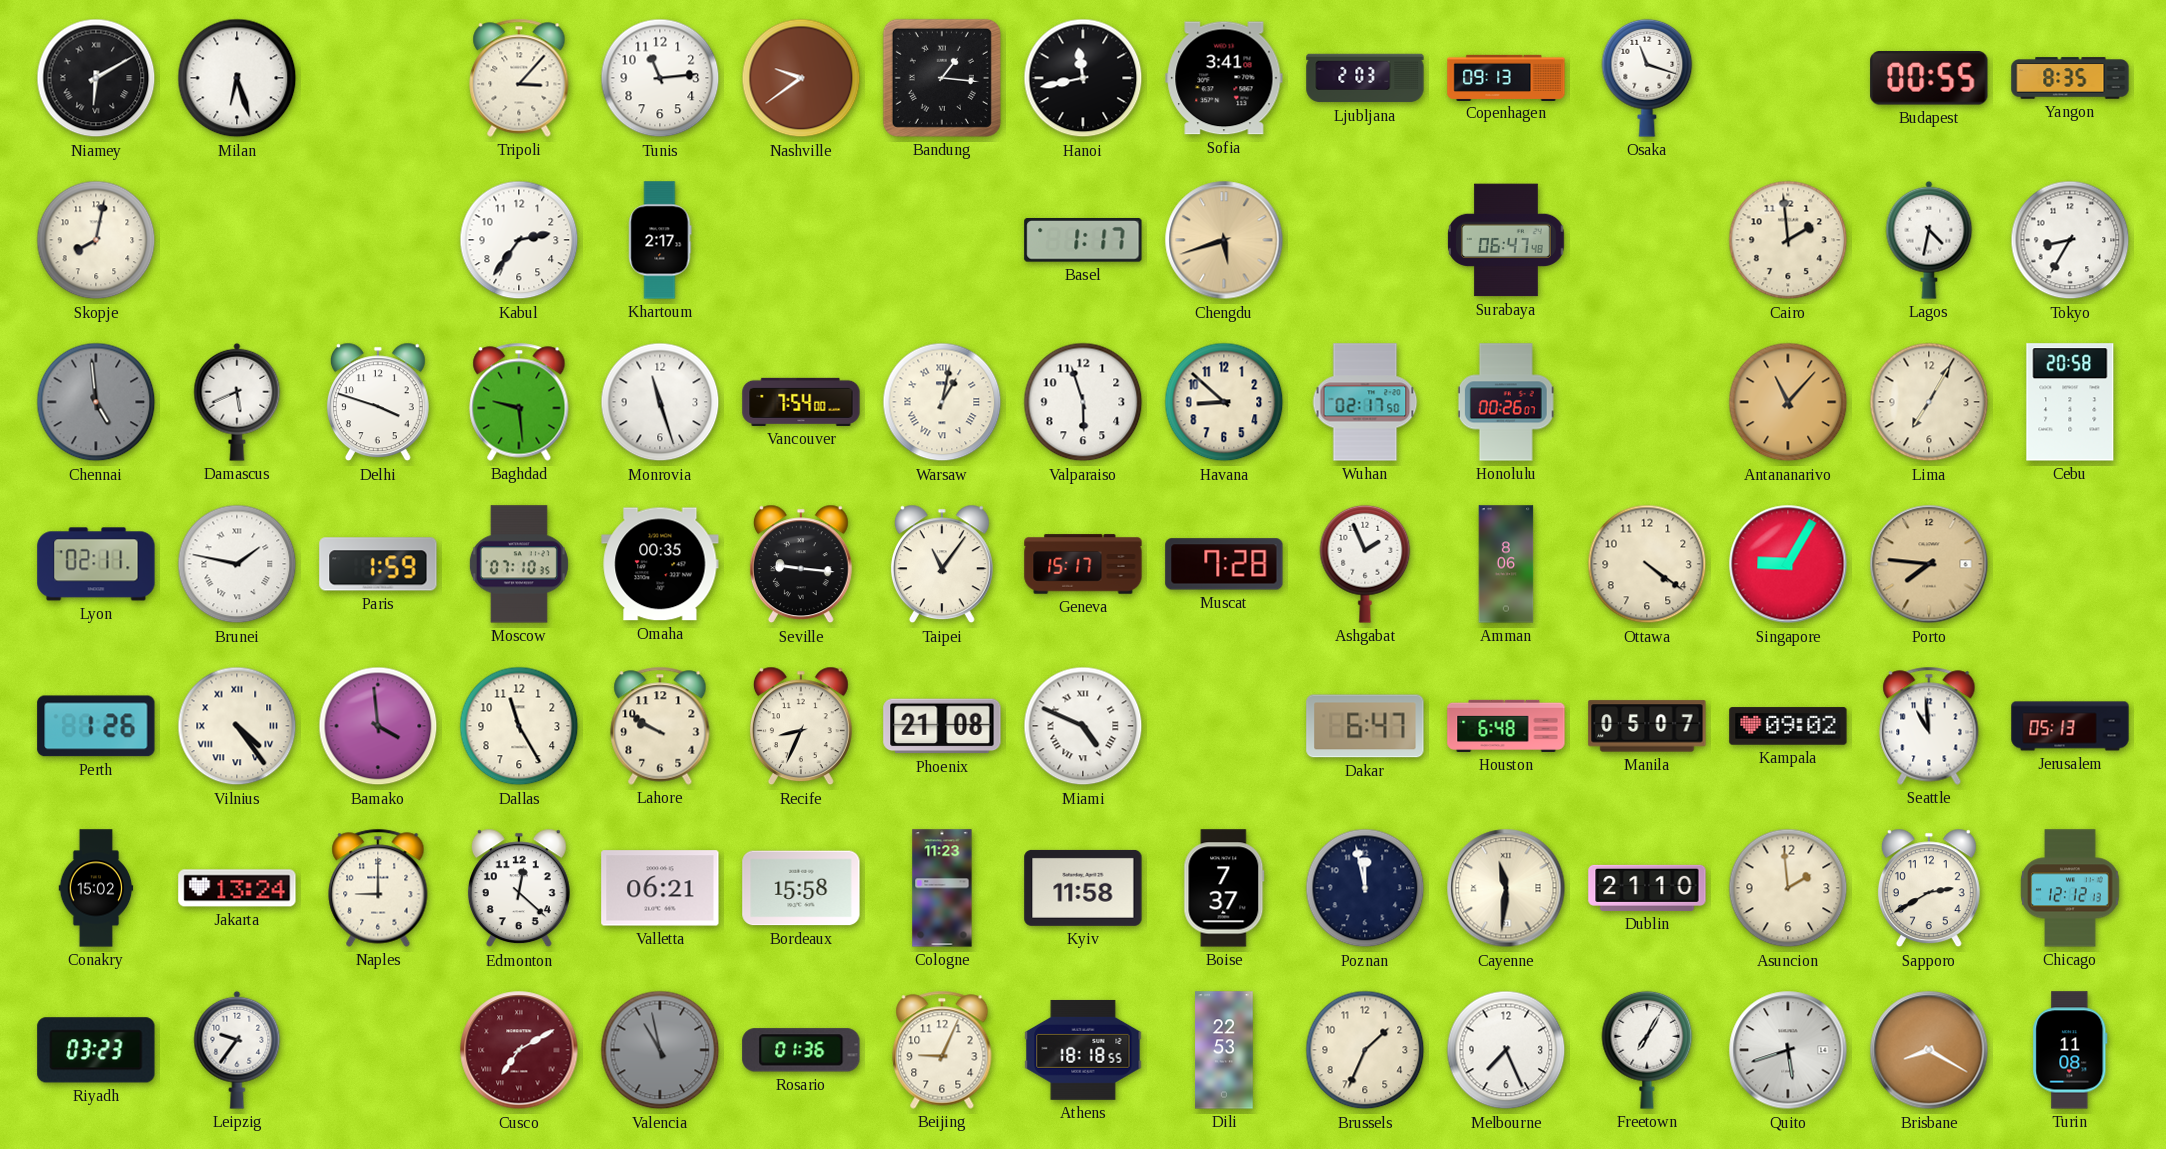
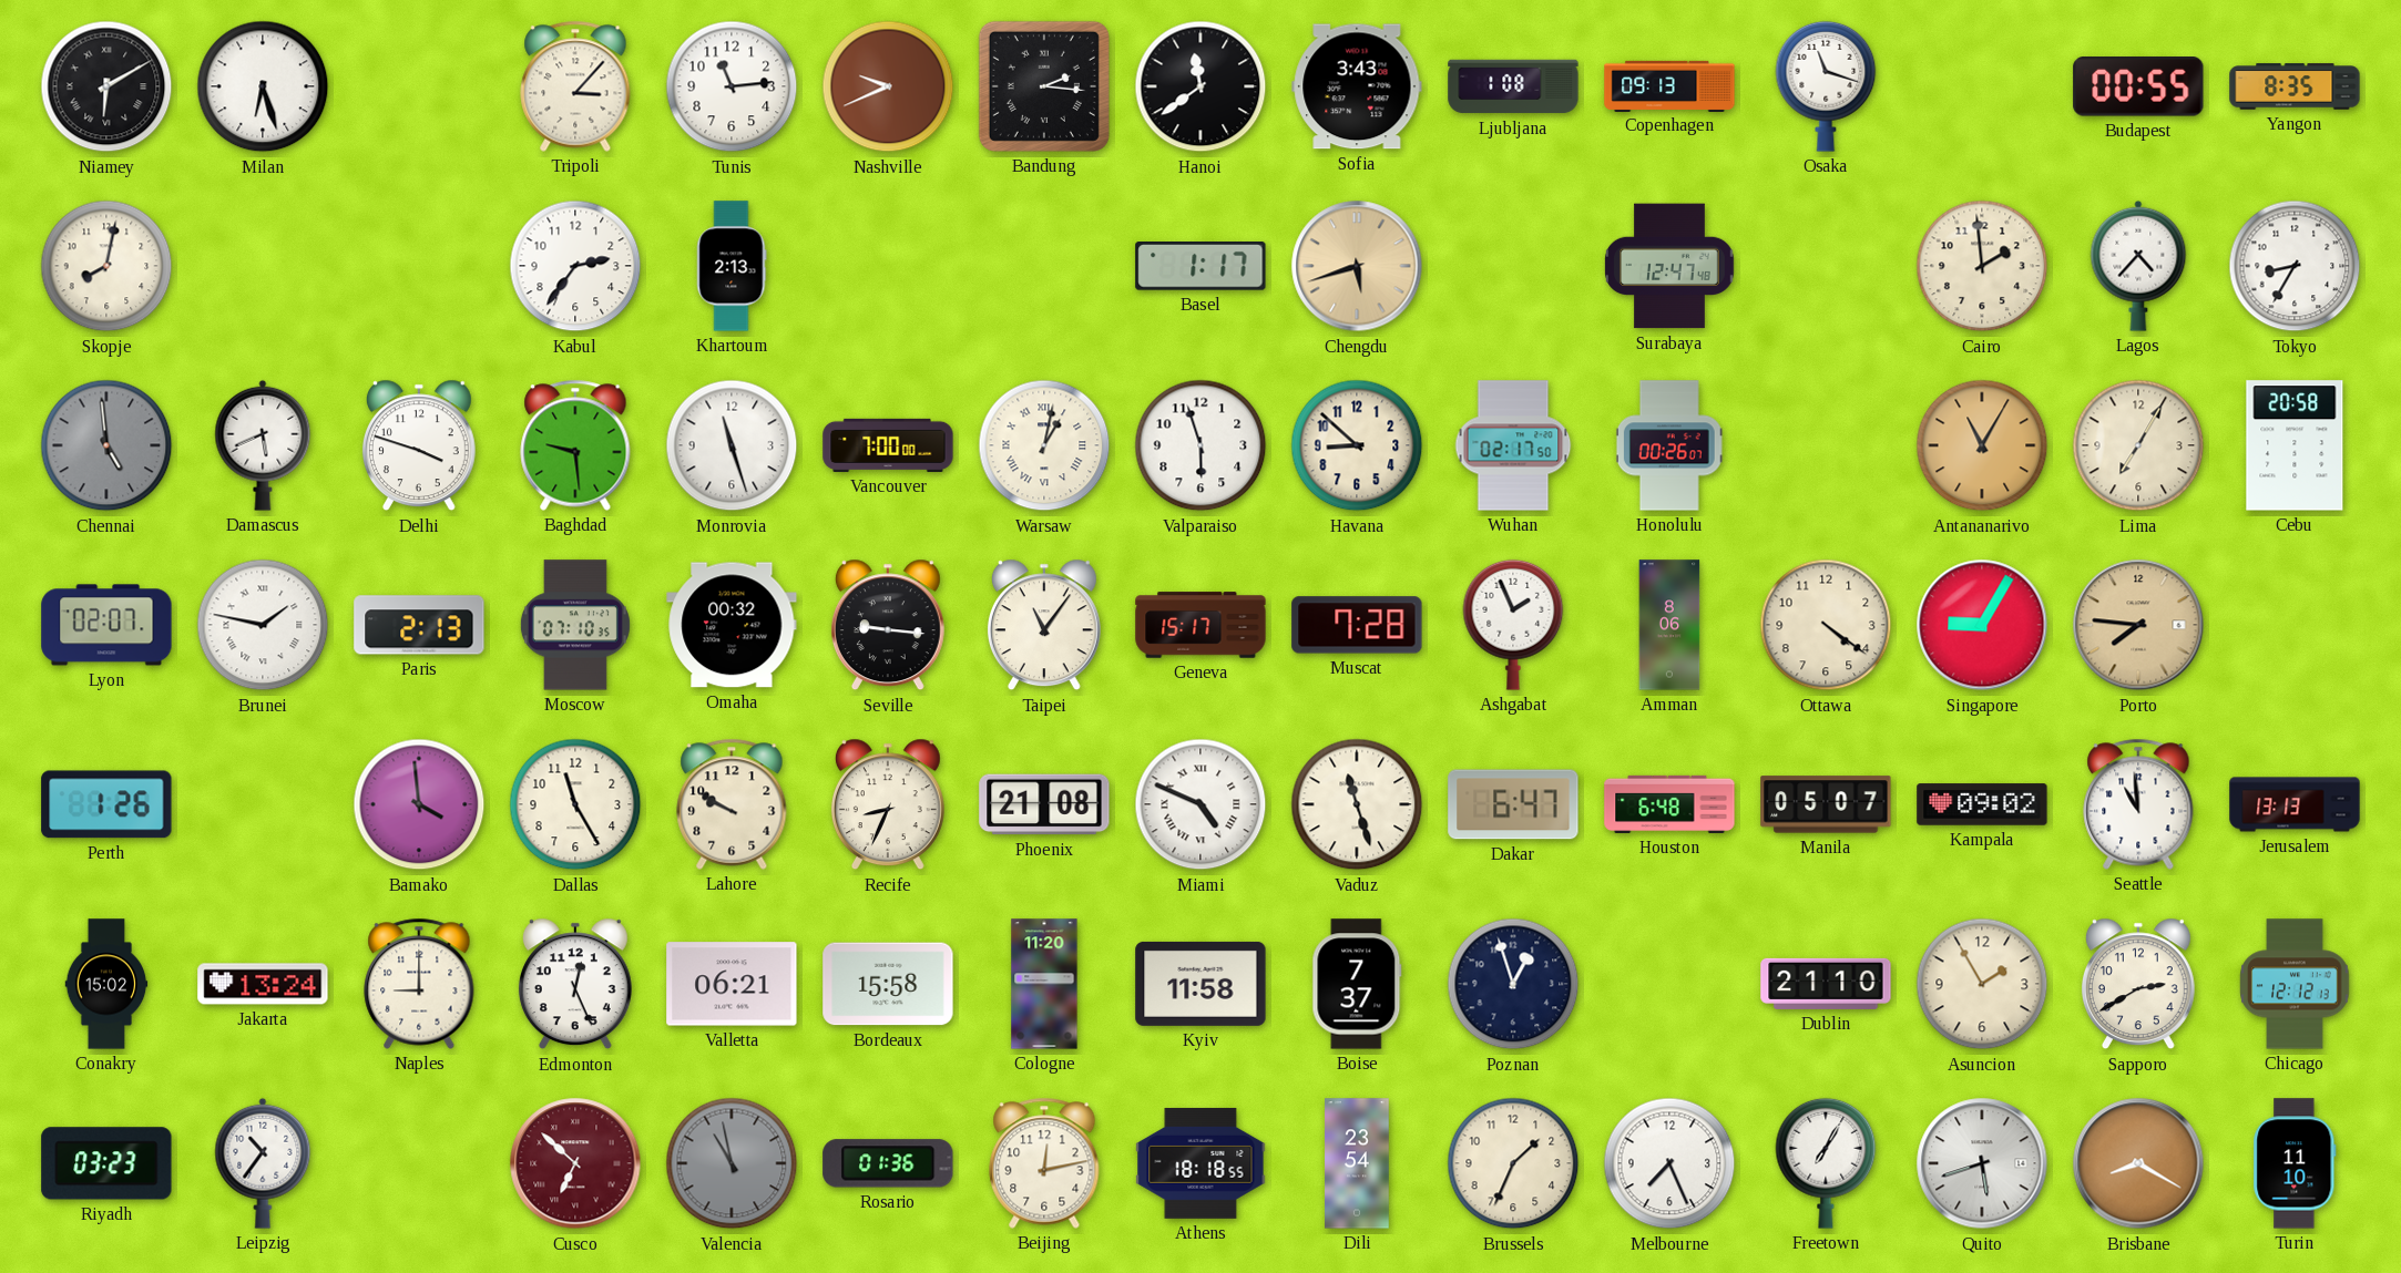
Nashville: 9:39 -> 9:41 (888, 86)
Bandung: 1:16 -> 2:16 (1044, 86)
Hanoi: 11:43 -> 11:39 (1200, 86)
Sofia: 3:41 -> 3:43 (1357, 86)
Ljubljana: 2:03 -> 1:08 (1513, 86)
Khartoum: 2:17 -> 2:13 (732, 266)
Surabaya: 06:47 -> 12:47 (1669, 266)
Lagos: 4:32 -> 4:37 (2138, 266)
Vancouver: 7:54 -> 7:00 (888, 445)
Antananarivo: 11:07 -> 11:05 (1982, 445)
Lyon: 02:11 -> 02:07 (106, 625)
Paris: 1:59 -> 2:13 (419, 625)
Omaha: 00:35 -> 00:32 (732, 625)
Vilnius: 4:24 -> none (237, 726)
Vaduz: none -> 11:27 (1357, 804)
Jerusalem: 05:13 -> 13:13 (2295, 804)
Edmonton: 12:22 -> 12:26 (575, 984)
Cologne: 11:23 -> 11:20 (1044, 984)
Poznan: 11:58 -> 12:57 (1513, 984)
Cayenne: 11:31 -> none (1506, 888)
Asuncion: 1:59 -> 1:55 (1982, 984)
Leipzig: 9:36 -> 10:36 (263, 1163)
Cusco: 7:10 -> 6:52 (575, 1163)
Beijing: 9:04 -> 12:13 (1044, 1163)
Dili: 22:53 -> 23:54 (1357, 1163)
Turin: 11:08 -> 11:10 (2295, 1163)
